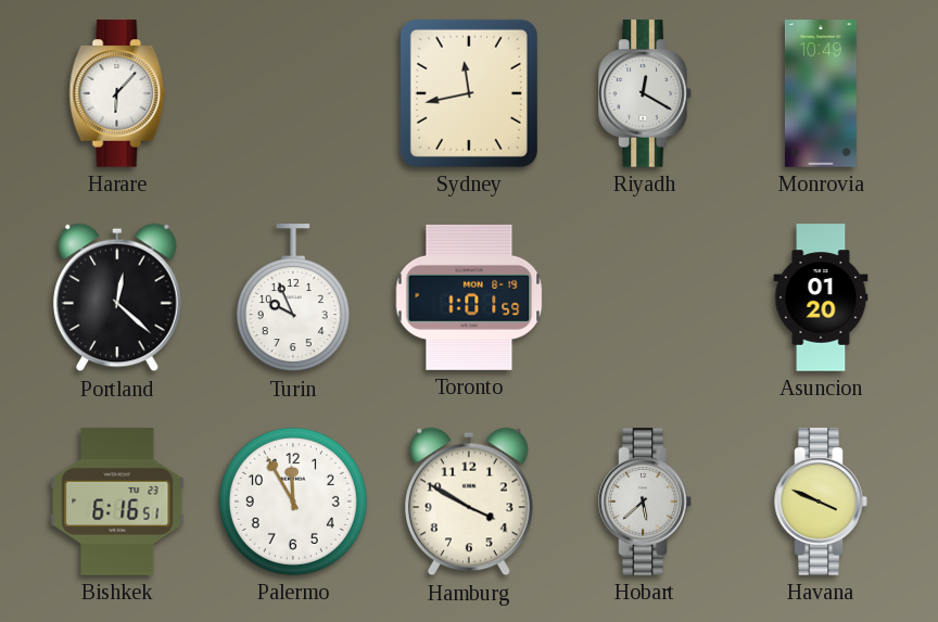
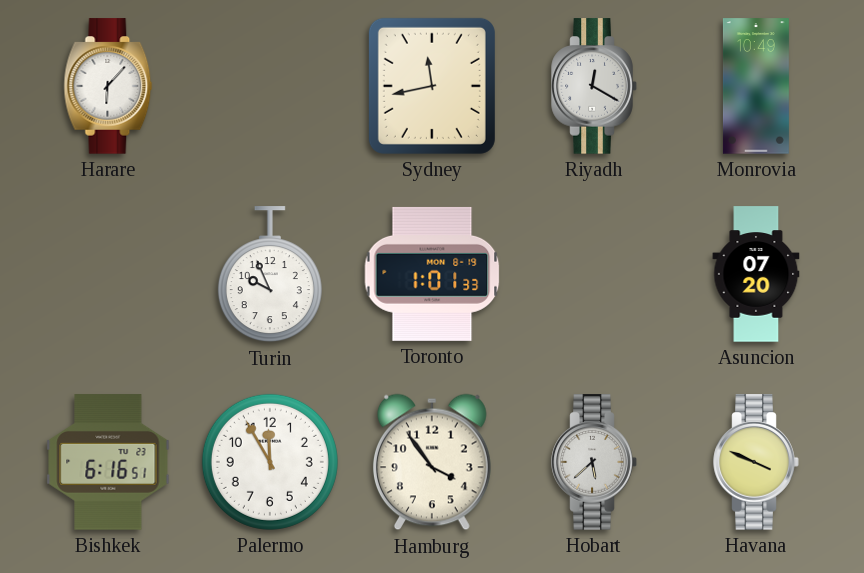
Portland: 12:22 -> none (117, 297)
Toronto: 1:01:59 -> 1:01:33 (432, 274)
Asuncion: 01:20 -> 07:20 (756, 274)
Hamburg: 3:50 -> 3:54 (432, 462)
